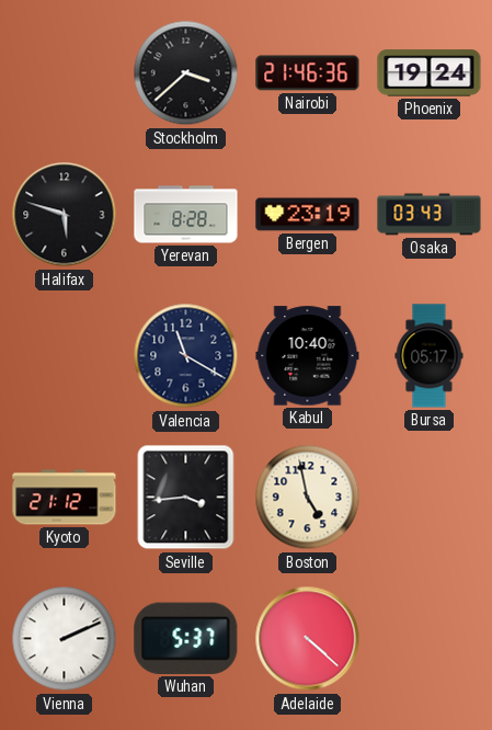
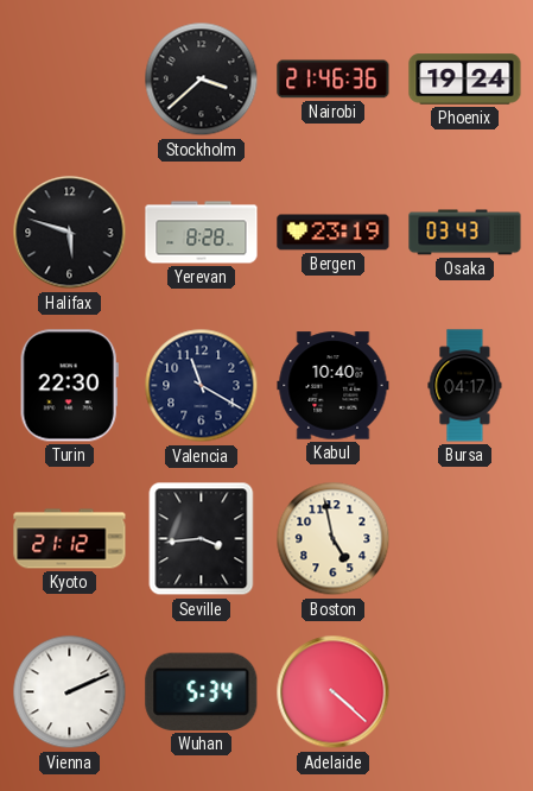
Turin: none -> 22:30 (69, 386)
Bursa: 05:17 -> 04:17 (465, 386)
Wuhan: 5:37 -> 5:34 (202, 691)
